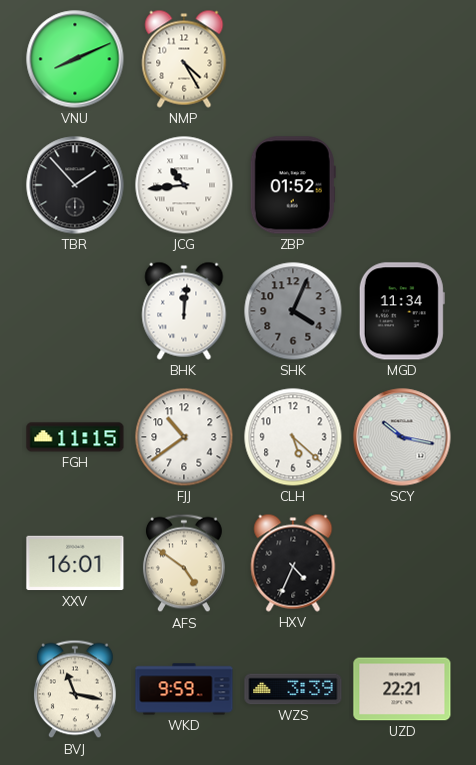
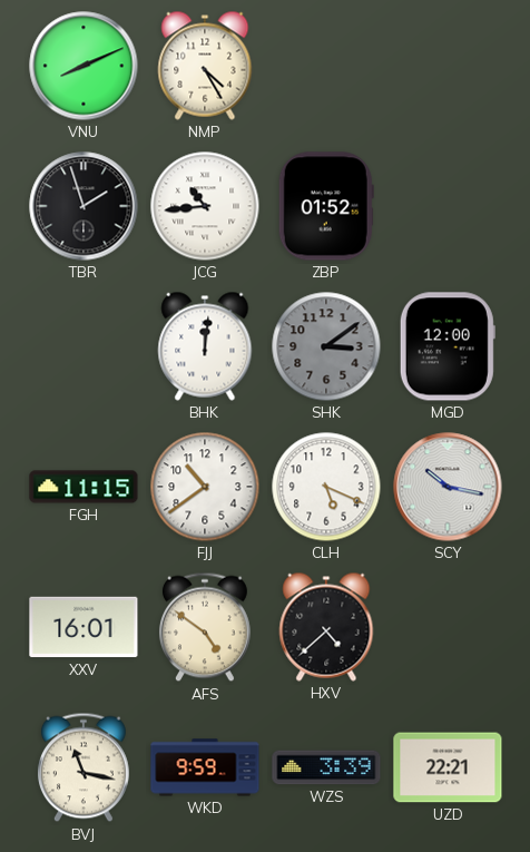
TBR: 1:53 -> 1:57 (84, 206)
SHK: 4:04 -> 3:09 (326, 346)
MGD: 11:34 -> 12:00 (448, 346)
CLH: 5:22 -> 5:19 (326, 487)
HXV: 4:34 -> 4:38 (326, 627)
